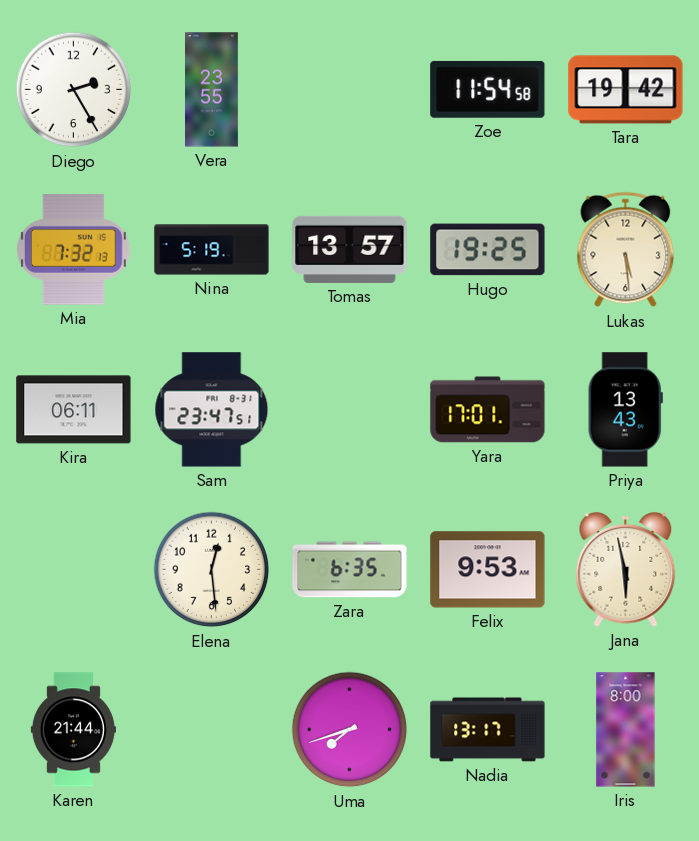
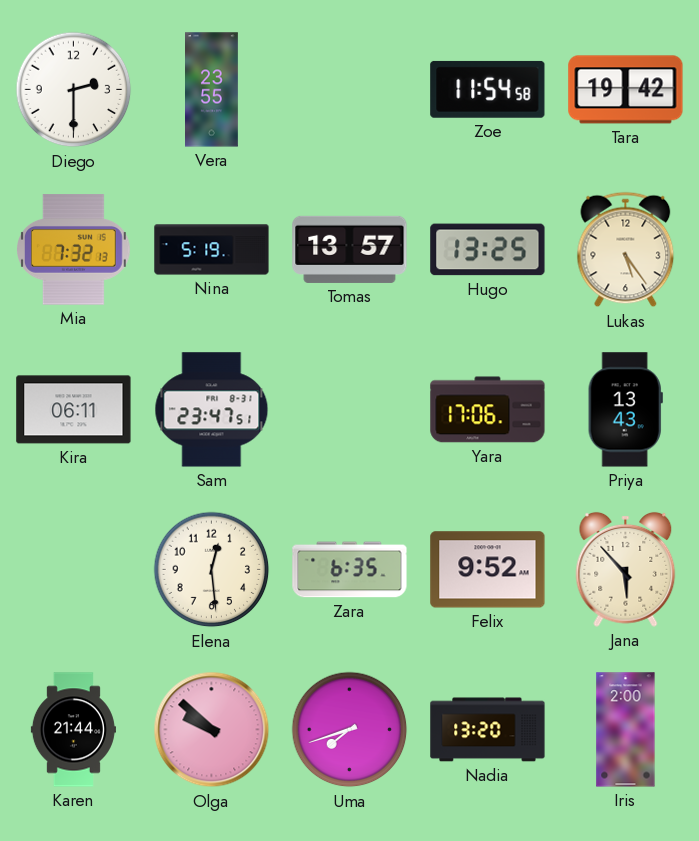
Diego: 2:25 -> 2:30 (74, 90)
Hugo: 19:25 -> 13:25 (488, 250)
Lukas: 5:29 -> 5:24 (626, 250)
Yara: 17:01 -> 17:06 (488, 410)
Felix: 9:53 -> 9:52 (488, 570)
Jana: 5:58 -> 5:53 (626, 569)
Olga: none -> 9:52 (212, 730)
Nadia: 13:17 -> 13:20 (488, 730)
Iris: 8:00 -> 2:00 (626, 730)
